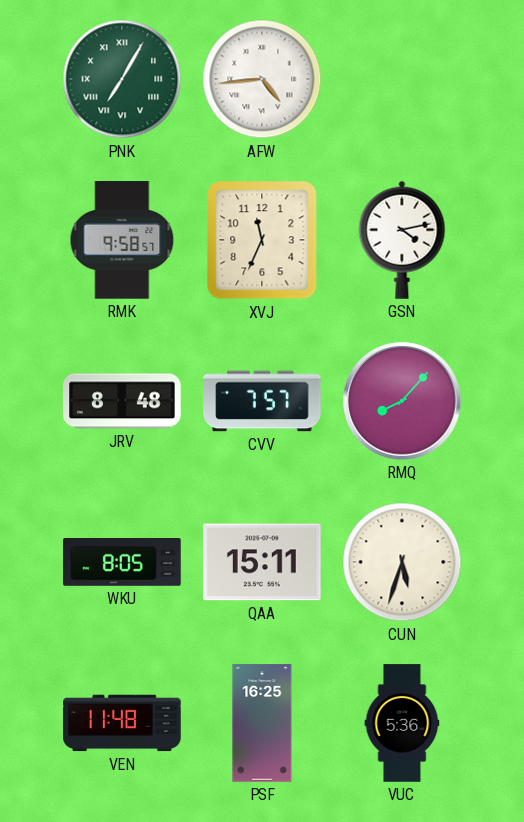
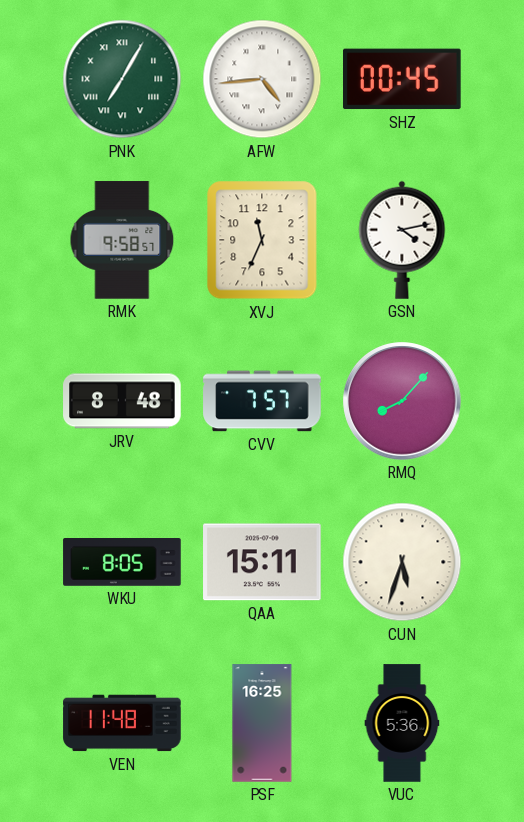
SHZ: none -> 00:45 (403, 79)
